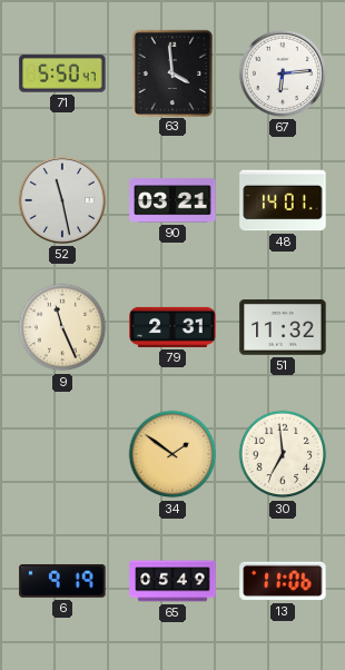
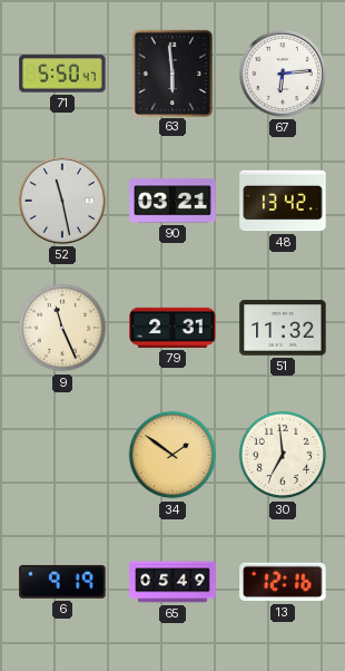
63: 3:59 -> 5:59 (171, 72)
48: 14:01 -> 13:42 (283, 201)
13: 11:06 -> 12:16 (283, 582)
